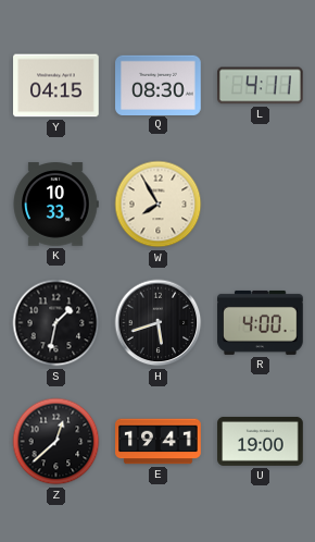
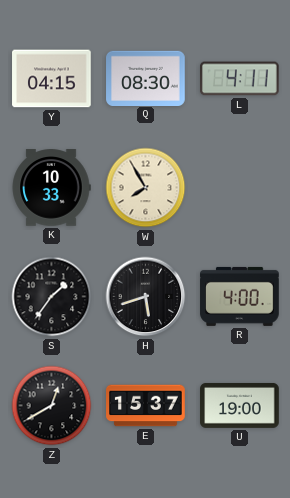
S: 1:32 -> 1:36 (52, 297)
Z: 12:38 -> 12:40 (52, 406)
E: 19:41 -> 15:37 (146, 406)
